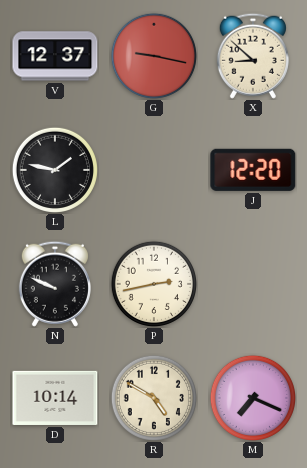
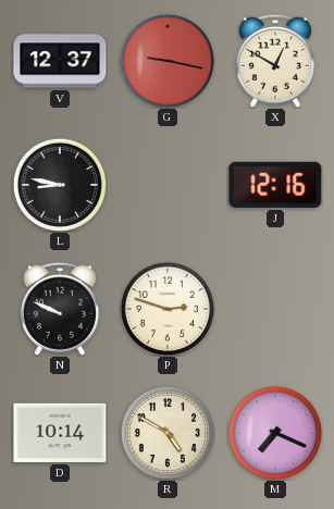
X: 8:52 -> 12:50 (275, 61)
L: 1:47 -> 8:47 (59, 184)
J: 12:20 -> 12:16 (275, 185)
P: 2:43 -> 2:48 (166, 308)
